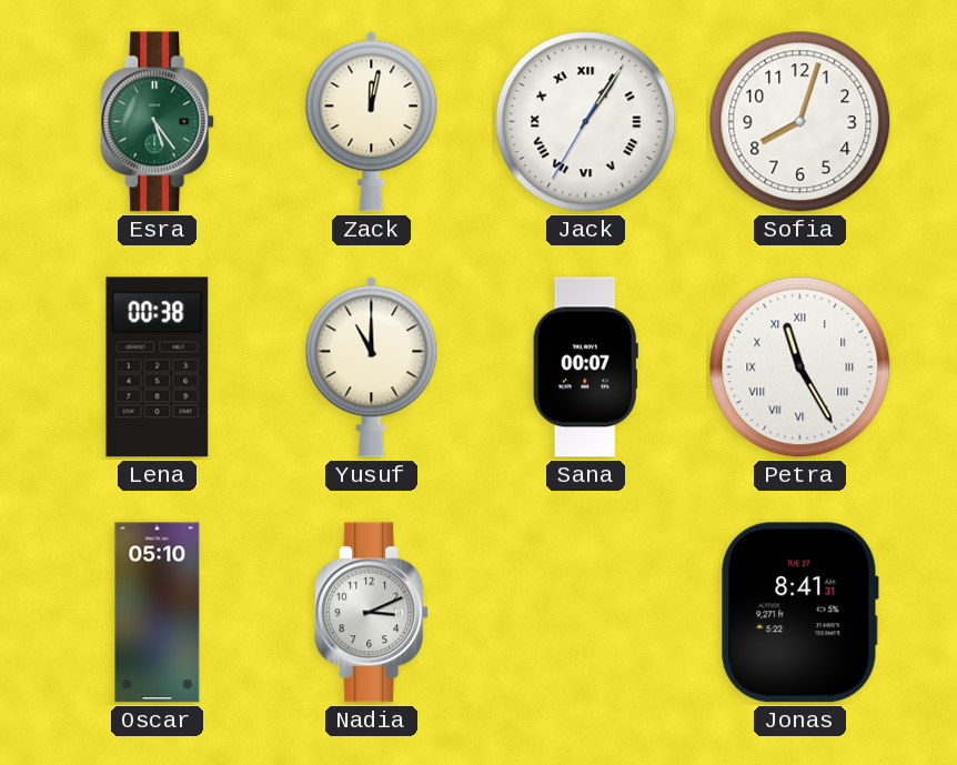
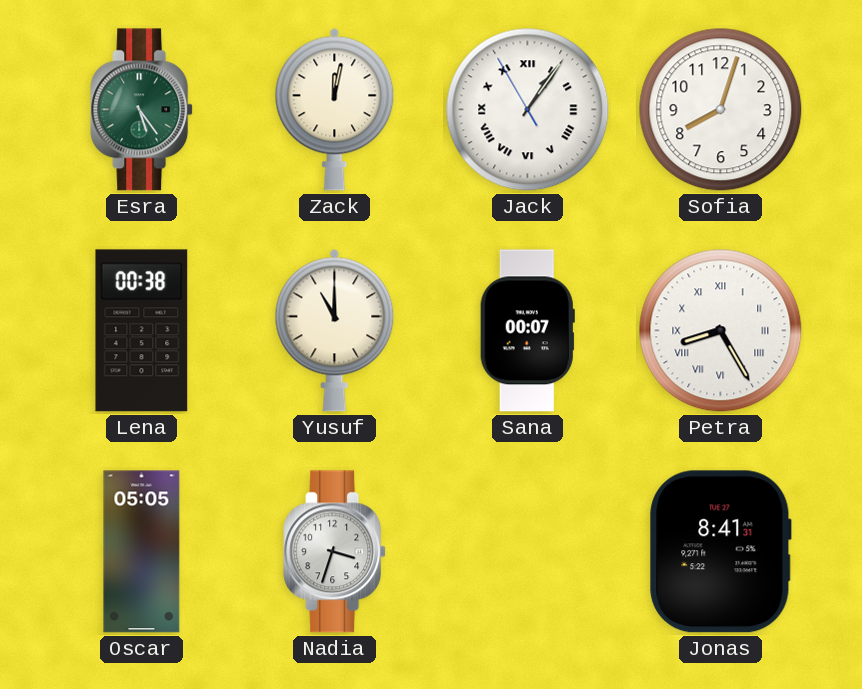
Jack: 1:05:35 -> 1:05:55 (528, 110)
Petra: 11:25 -> 8:25 (721, 331)
Oscar: 05:10 -> 05:05 (142, 552)
Nadia: 3:11 -> 3:33 (335, 552)
